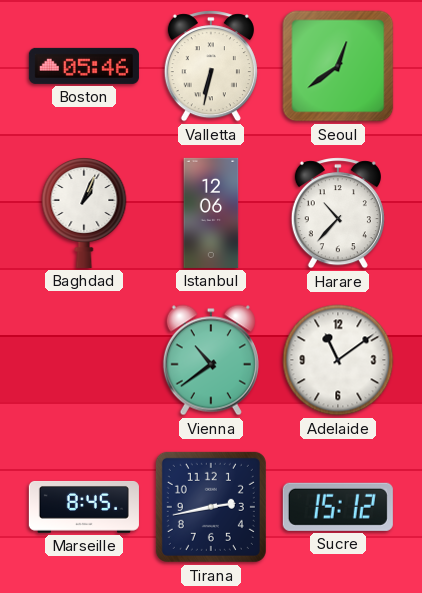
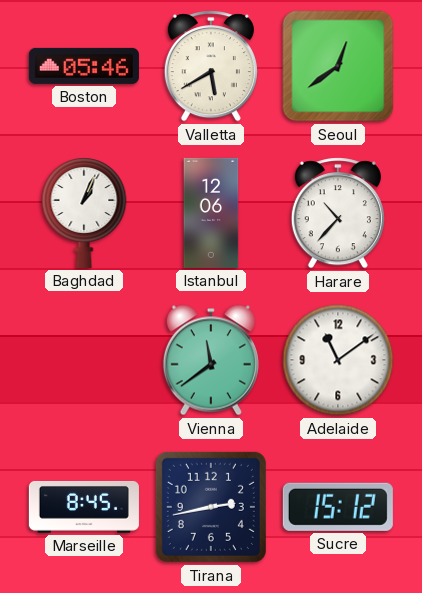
Valletta: 6:32 -> 5:40 (211, 66)
Vienna: 10:39 -> 11:39 (211, 360)
